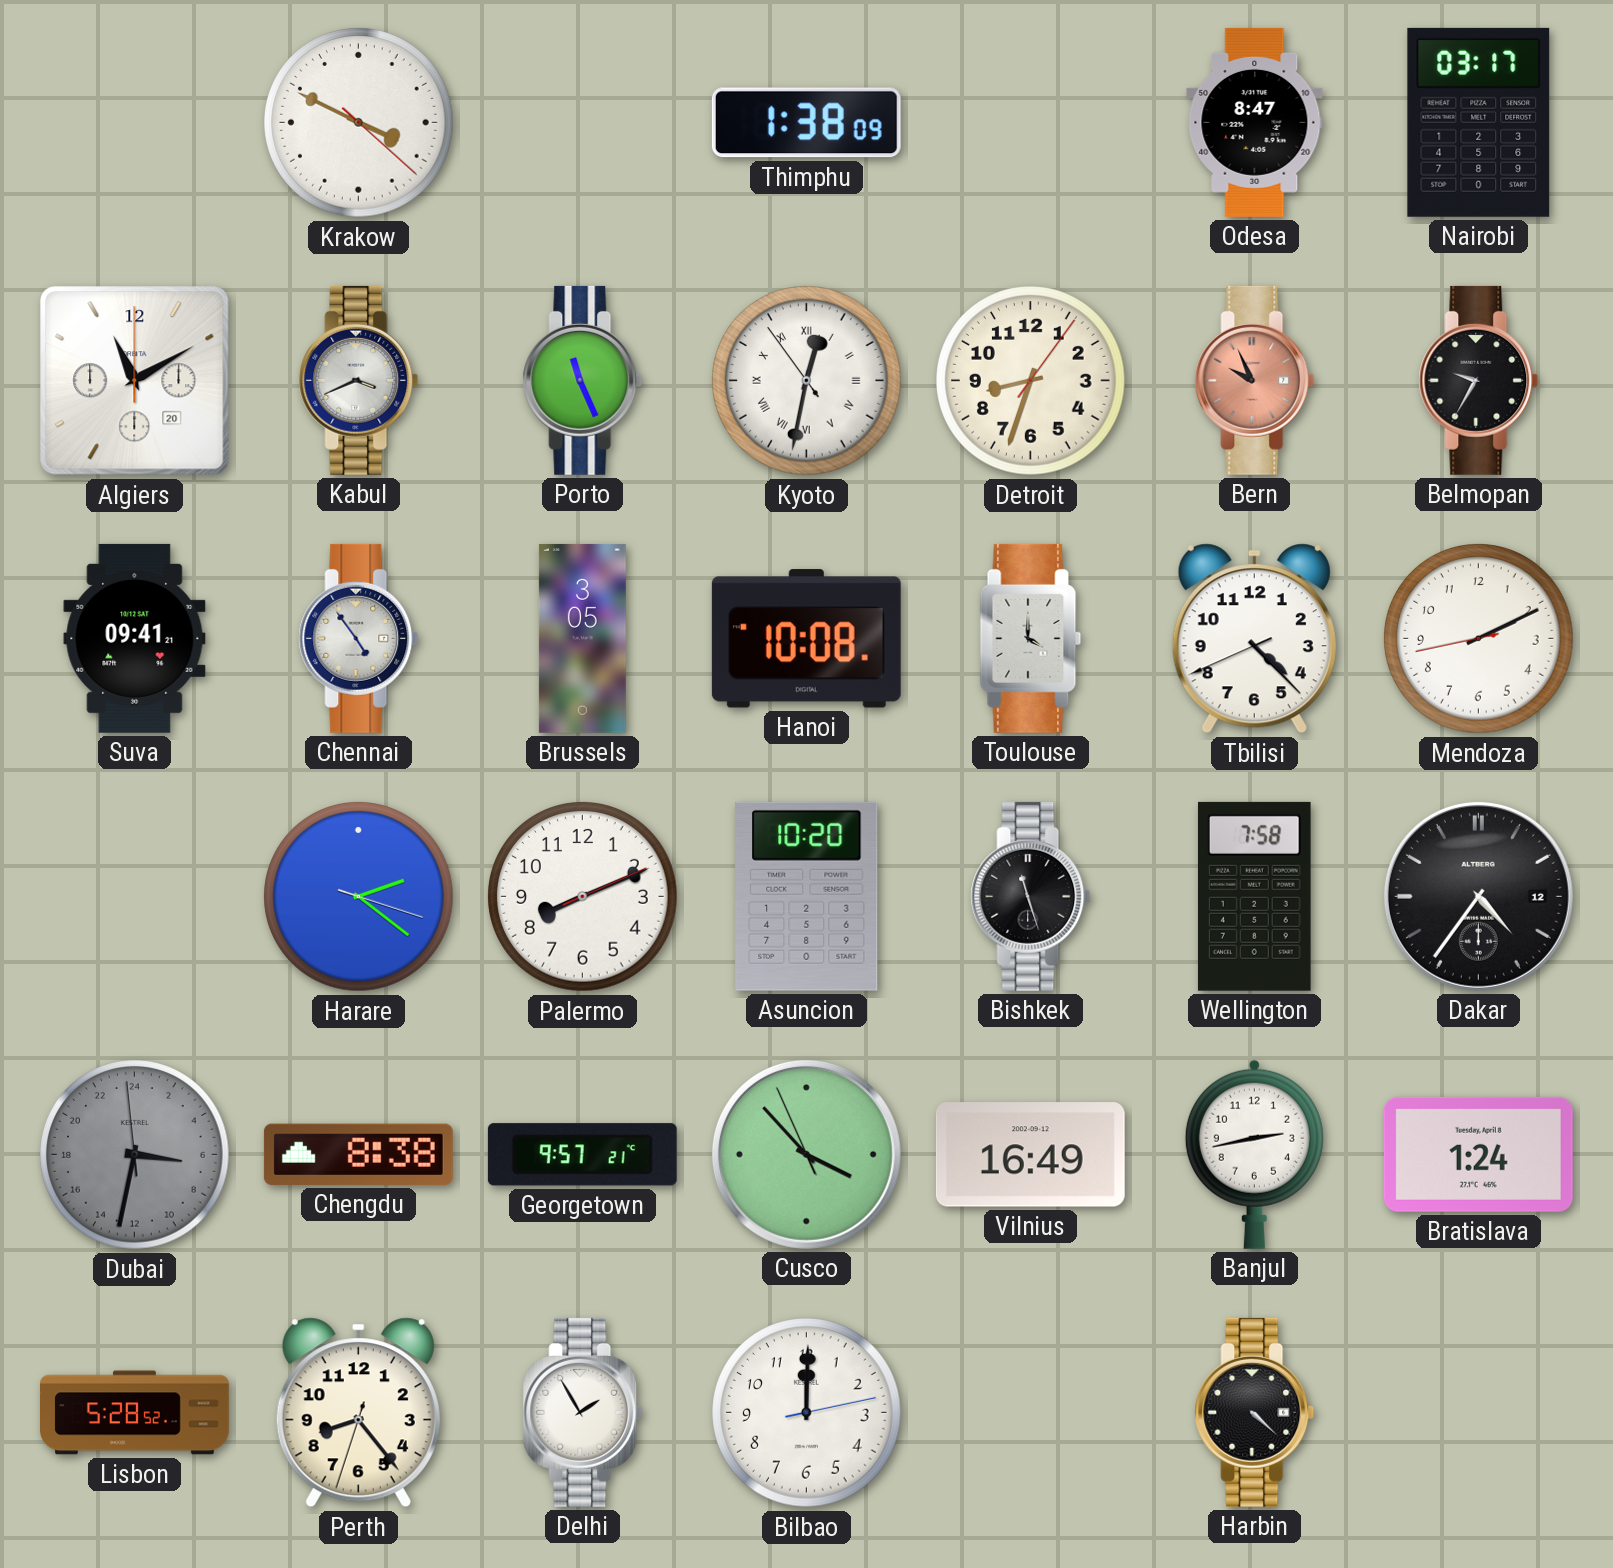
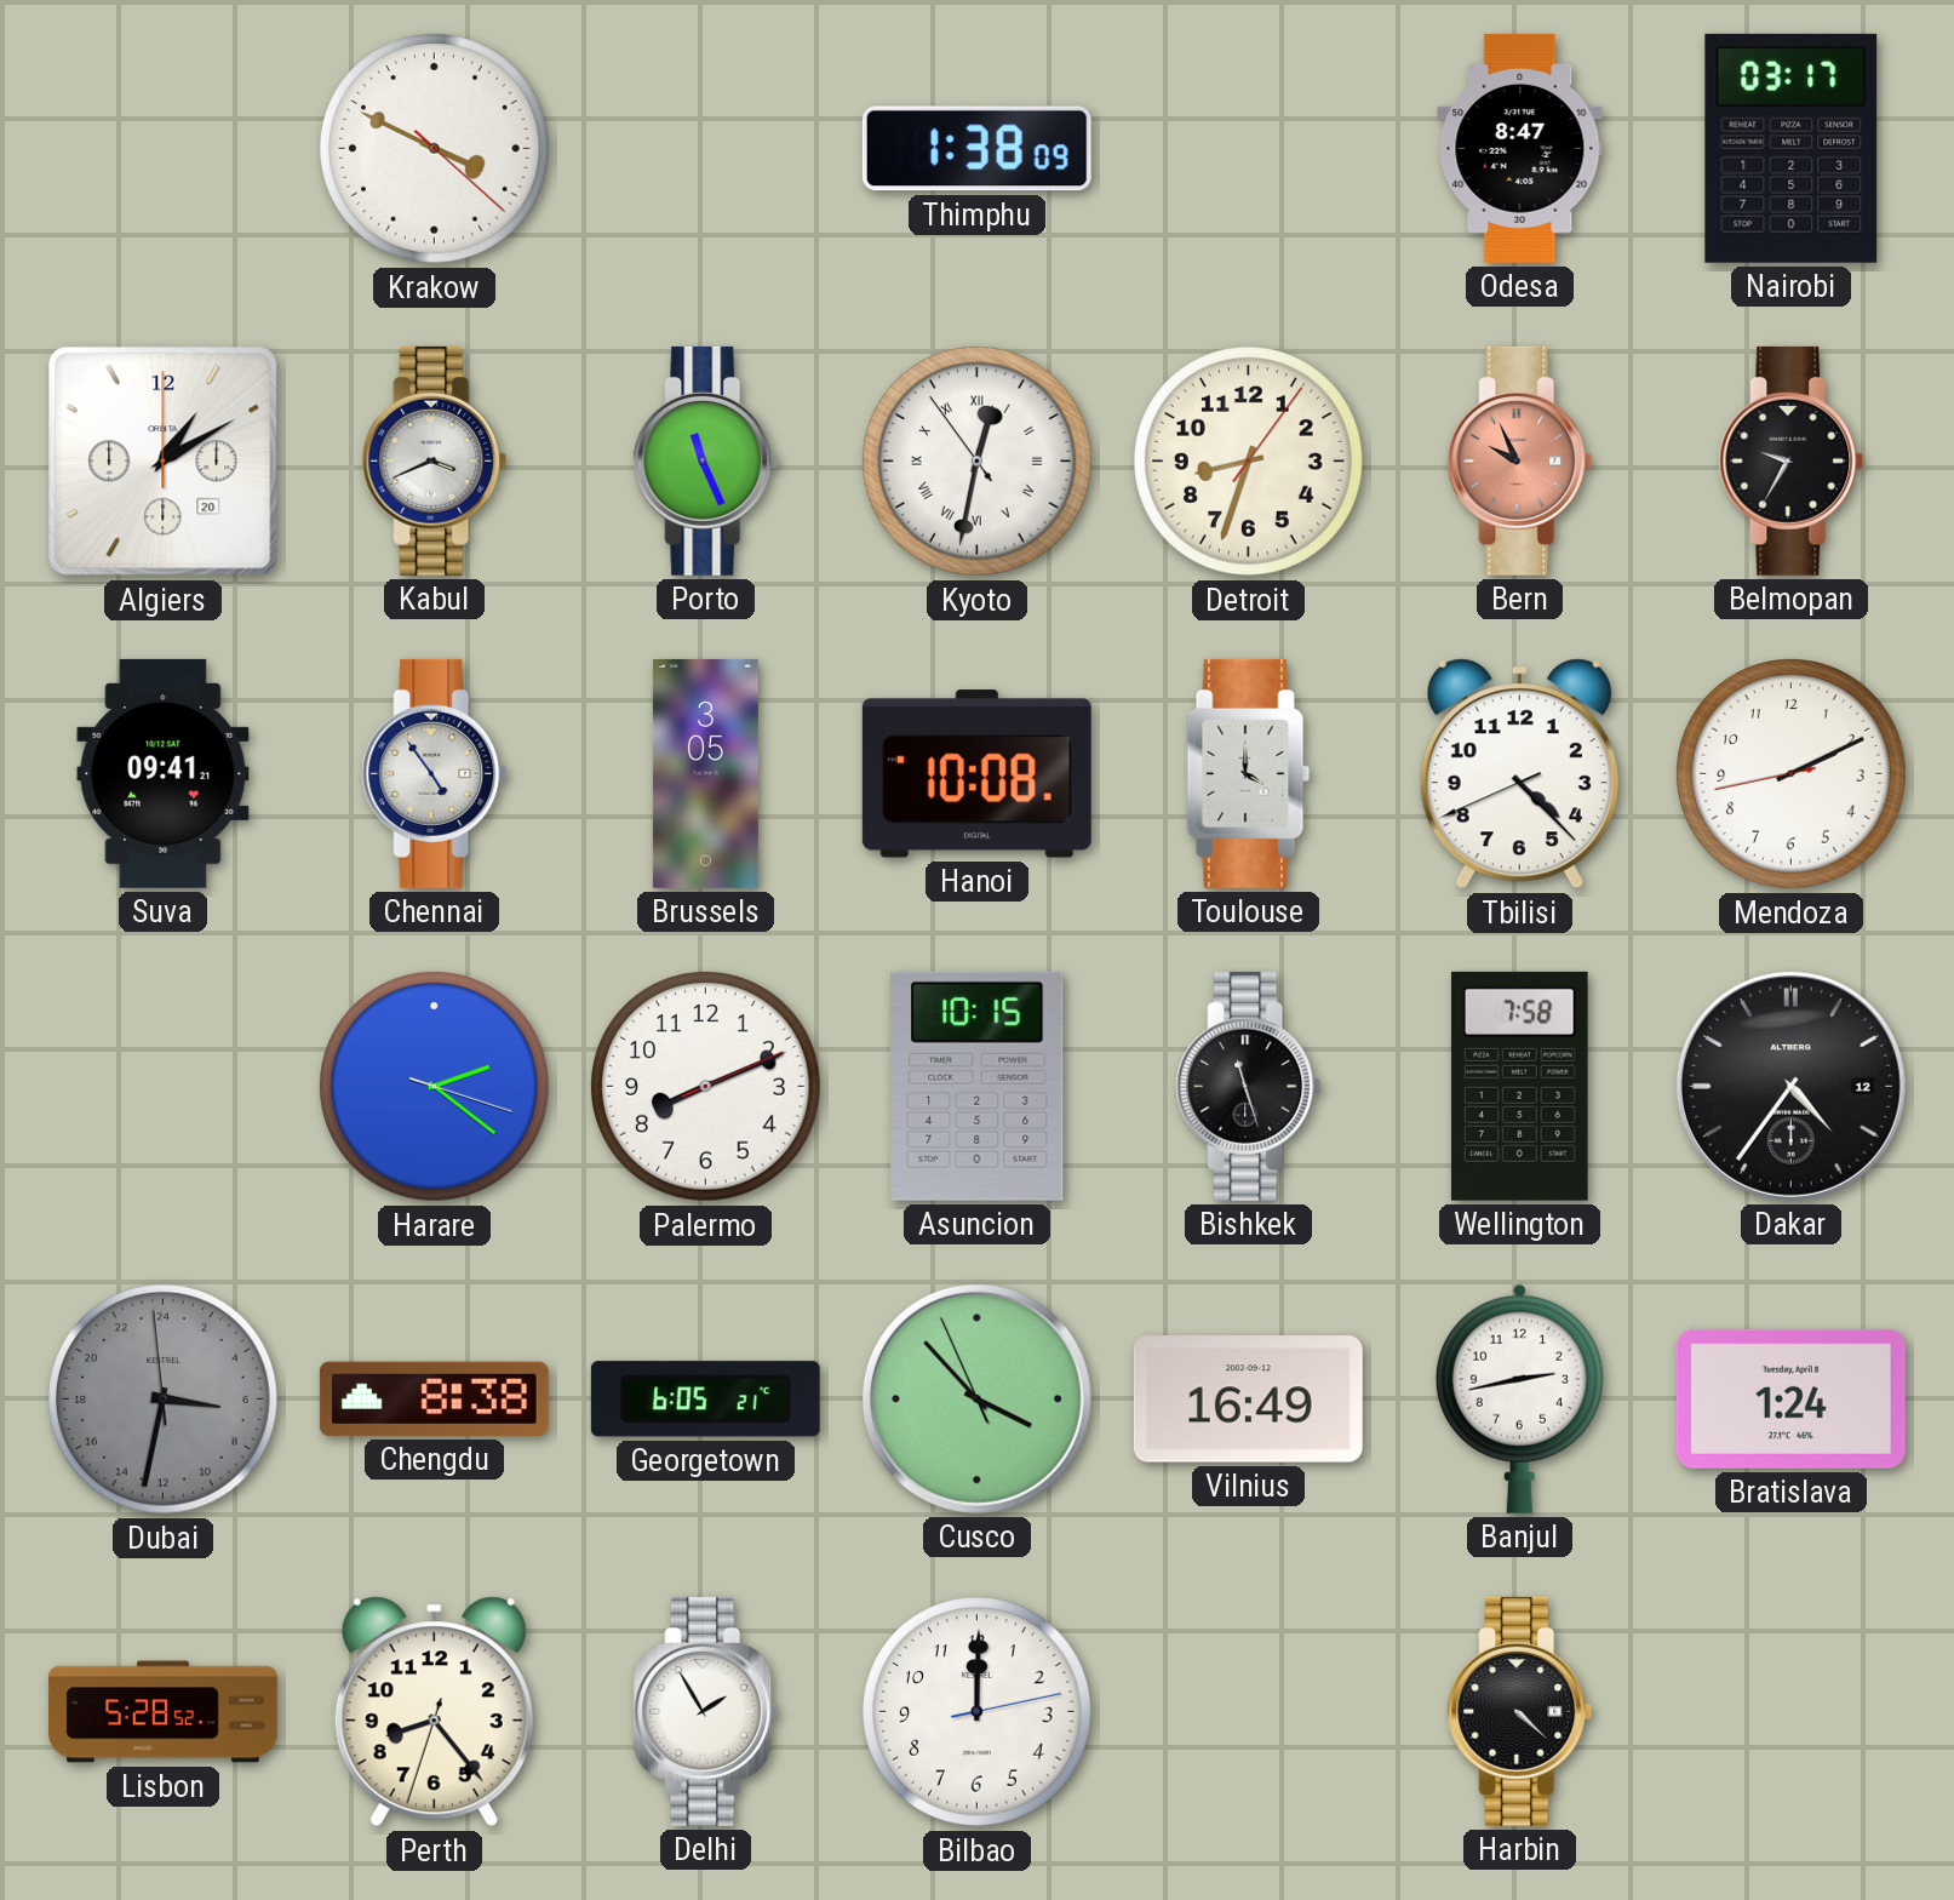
Algiers: 11:10 -> 1:10 (164, 462)
Asuncion: 10:20 -> 10:15 (978, 1086)
Georgetown: 9:57 -> 6:05 (705, 1400)
